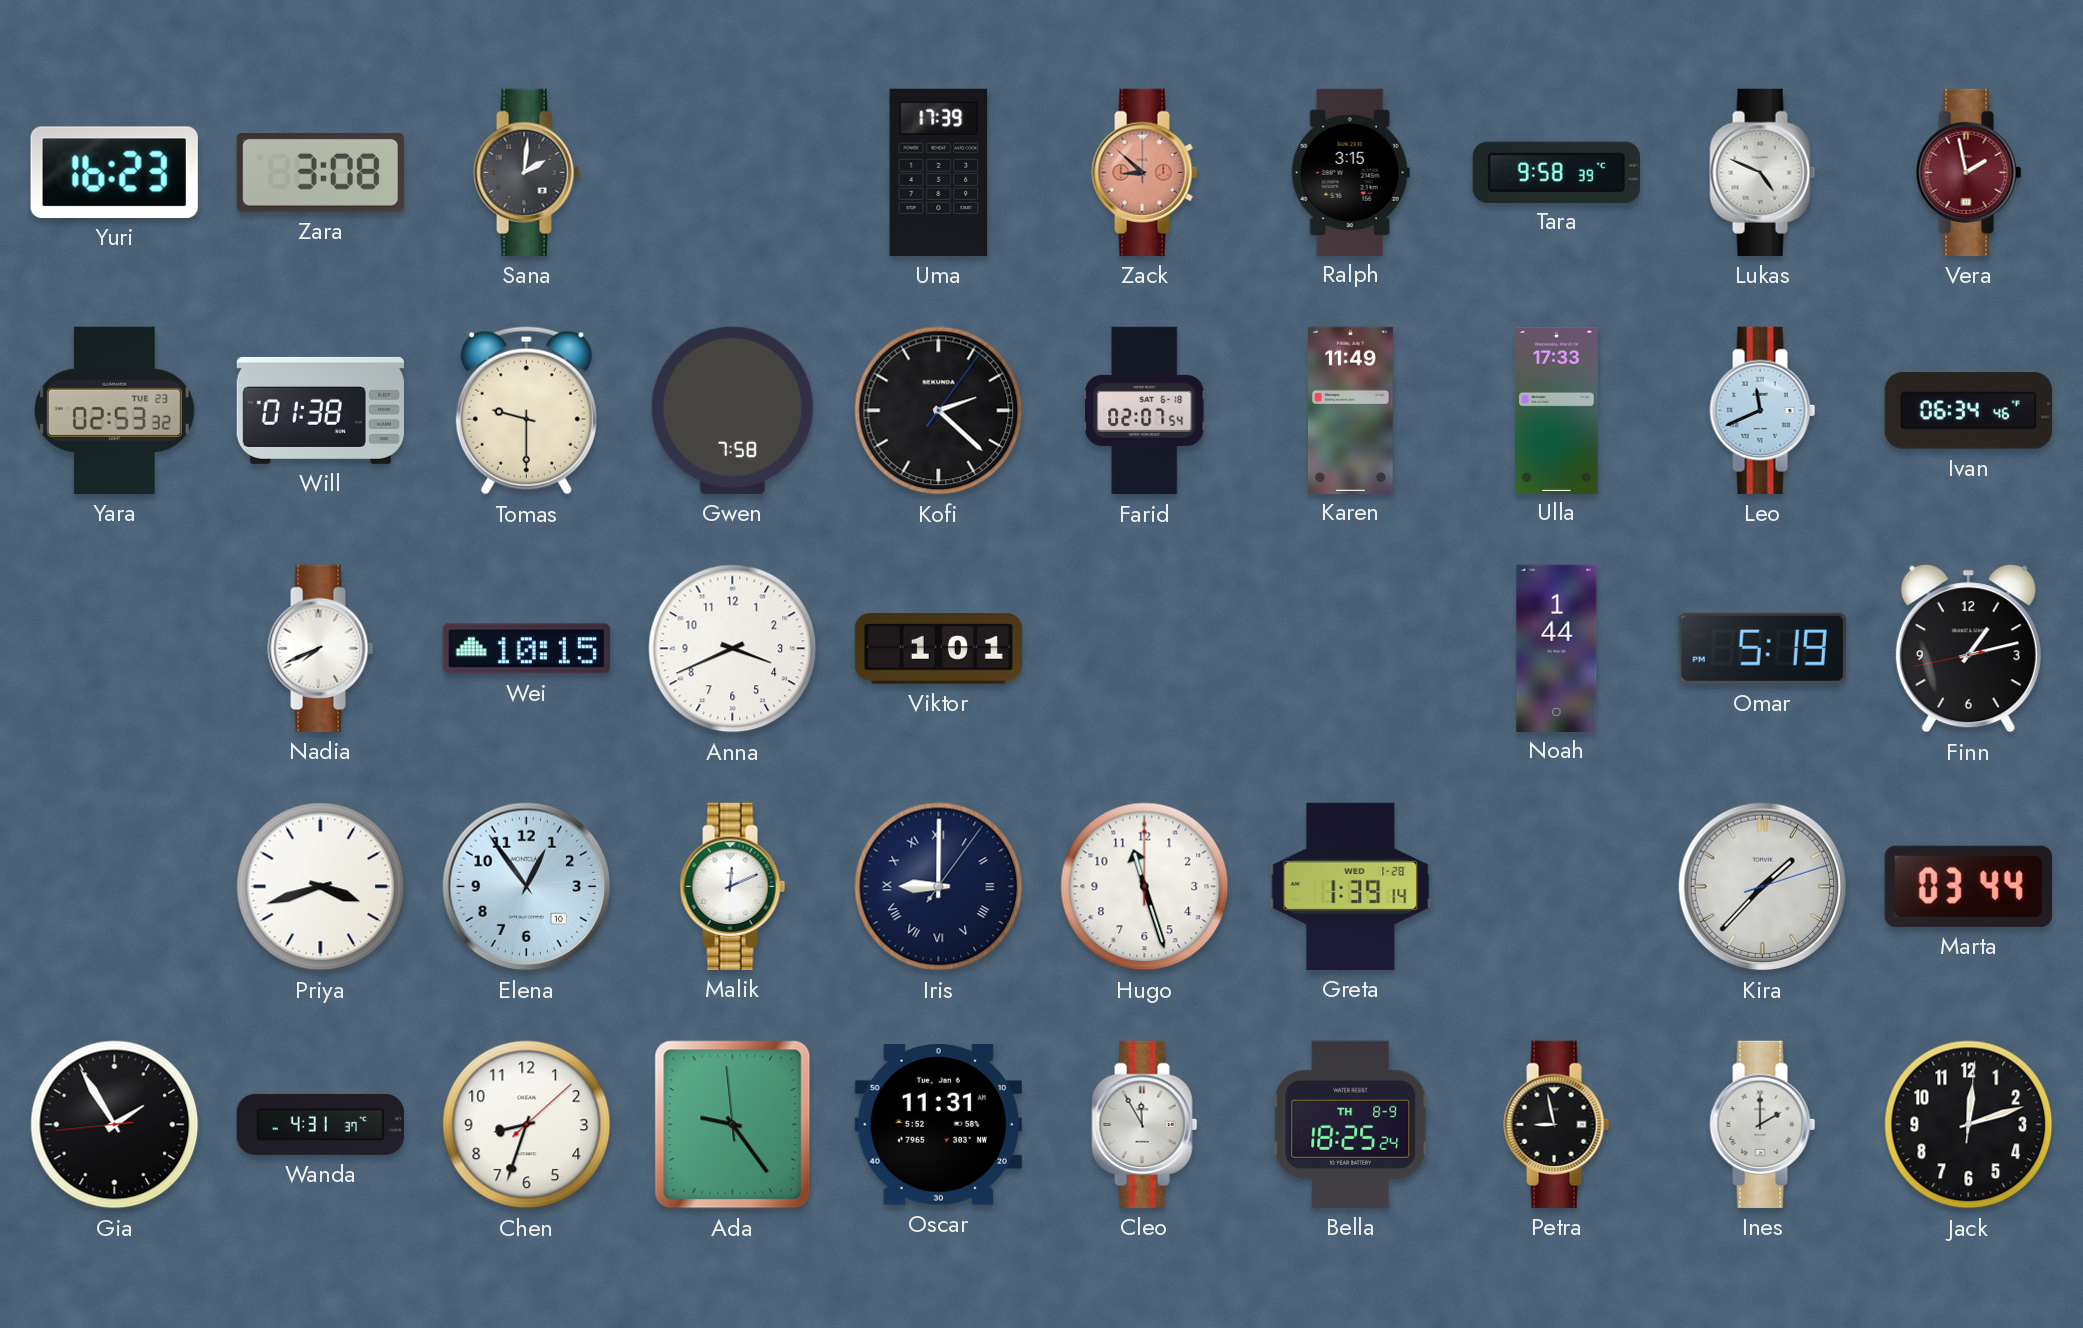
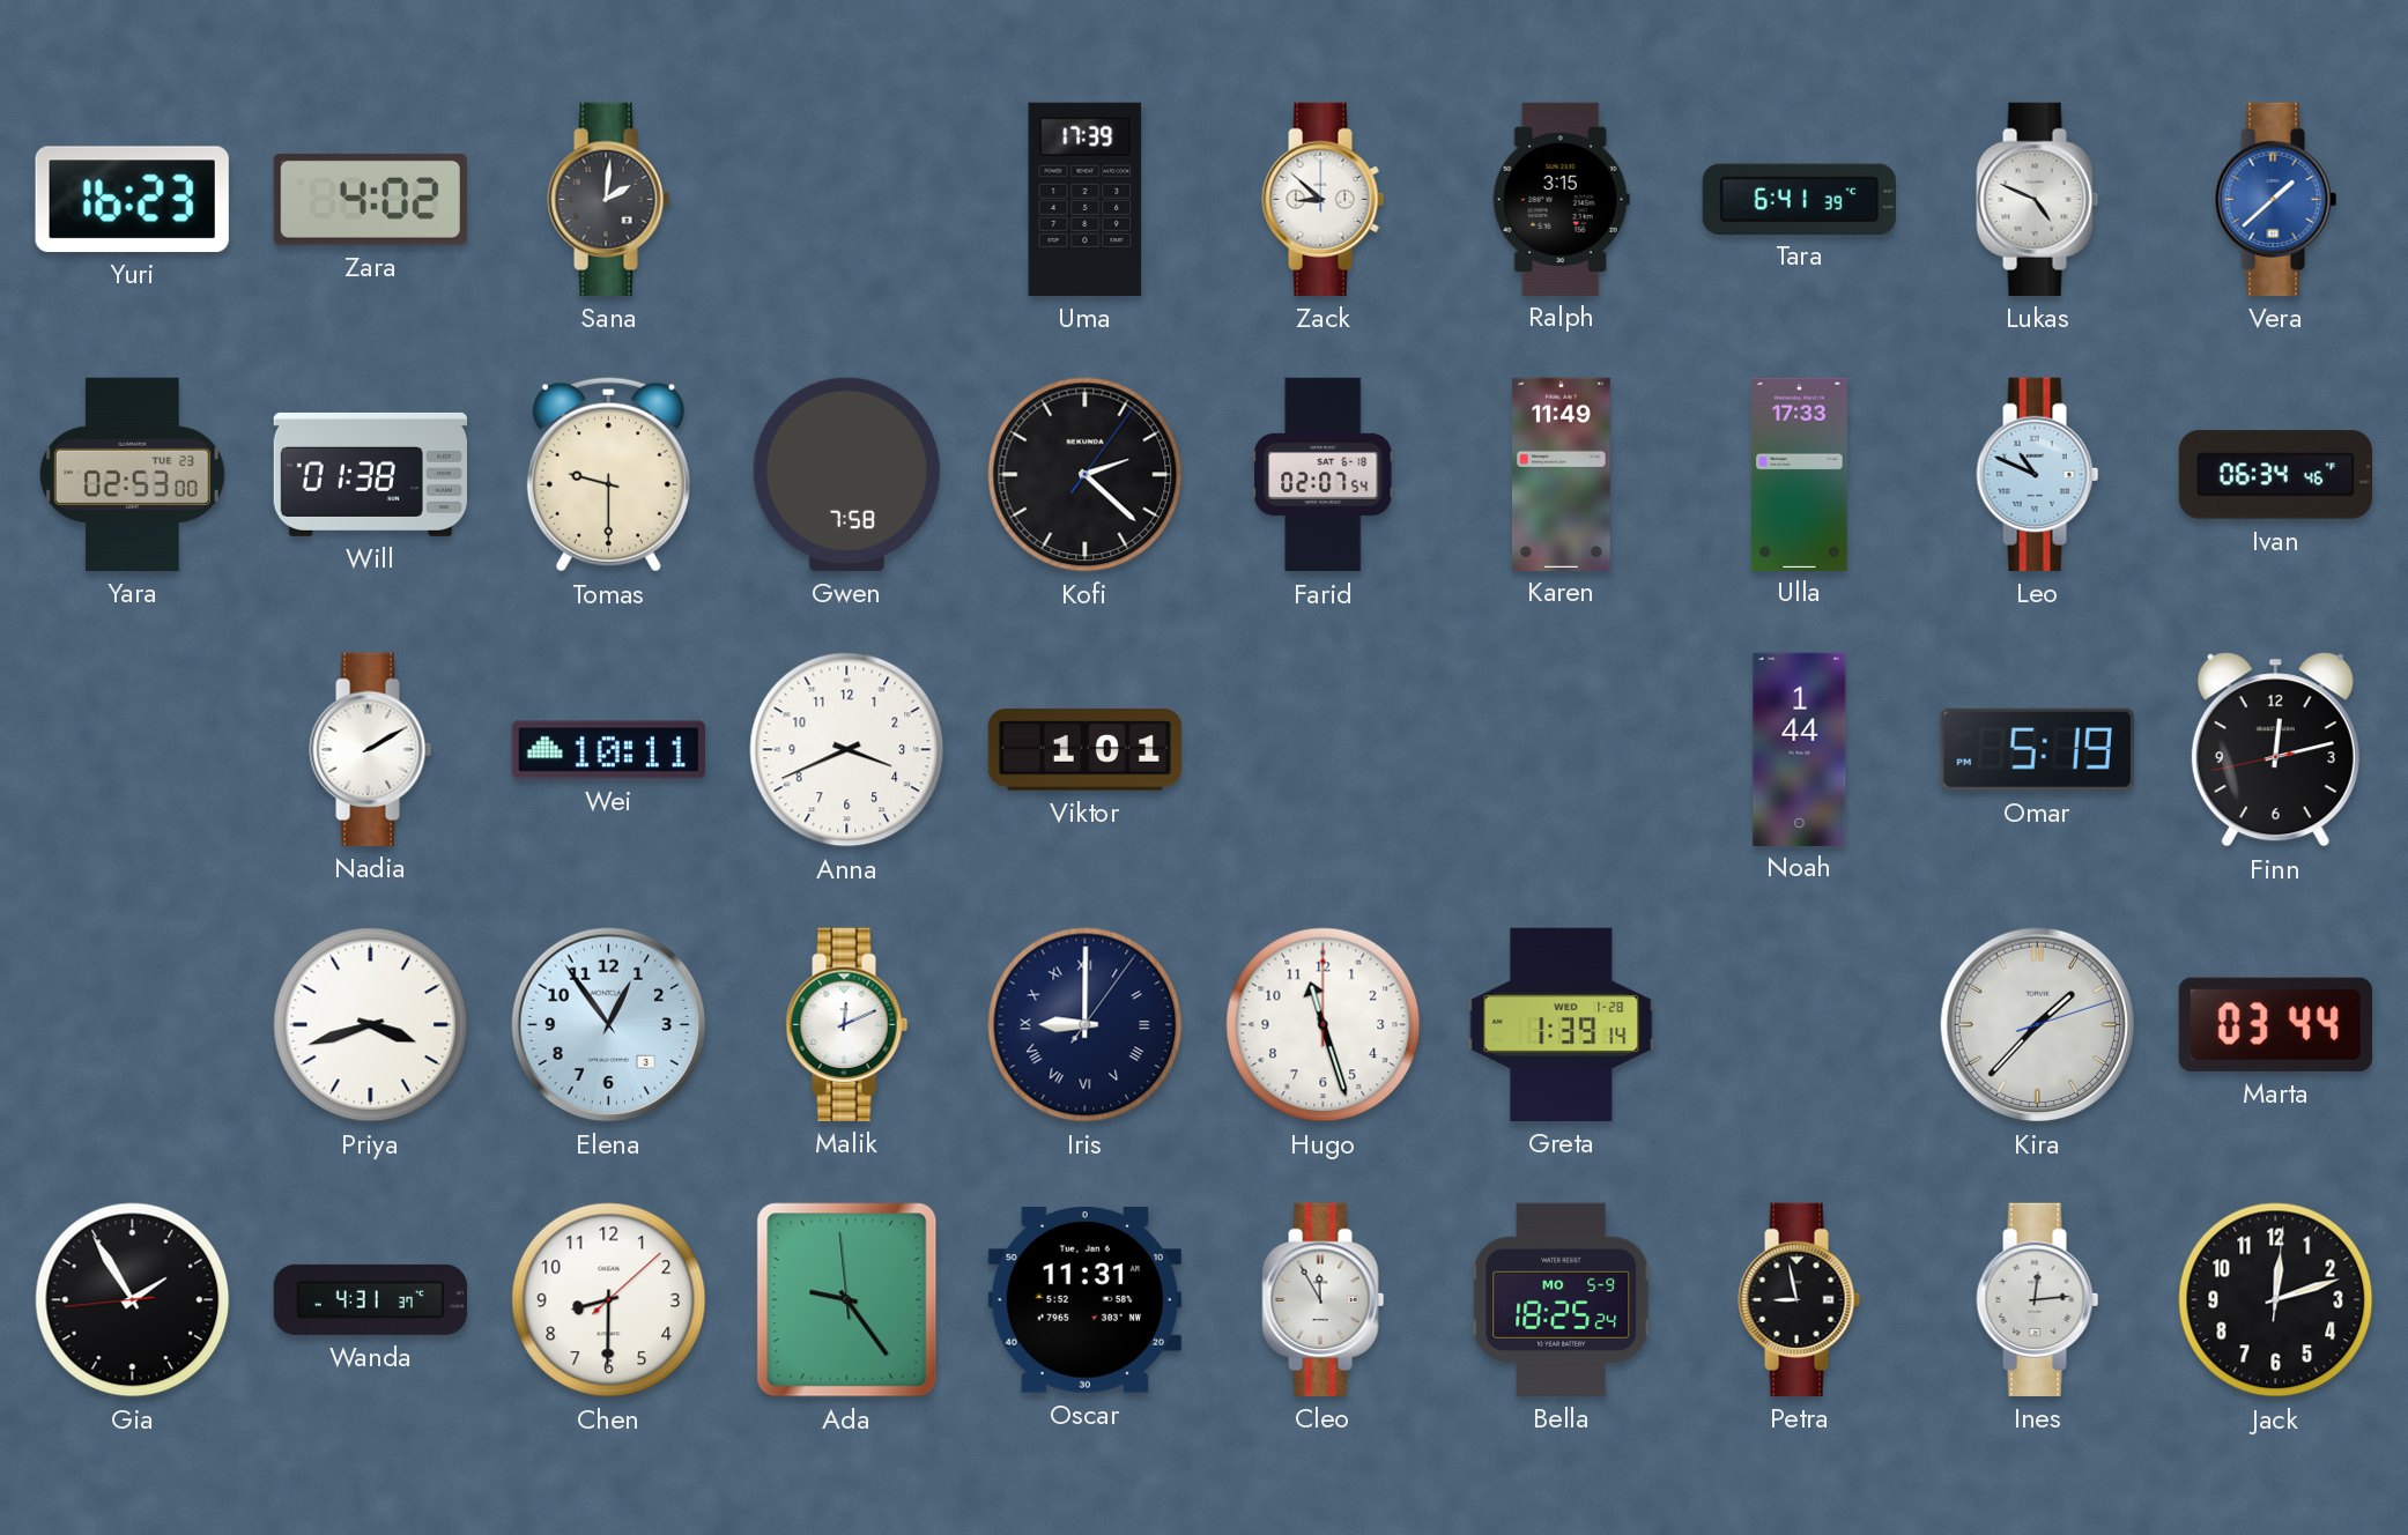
Zara: 3:08 -> 4:02 (370, 199)
Zack dial: salmon -> white (1324, 199)
Tara: 9:58 -> 6:41 (1799, 199)
Vera: 1:58 -> 1:38 (2276, 199)
Vera dial: burgundy -> blue (2276, 199)
Yara: 02:53:32 -> 02:53:00 (132, 474)
Leo: 11:41 -> 10:49 (2038, 474)
Nadia: 7:41 -> 2:10 (371, 749)
Wei: 10:15 -> 10:11 (608, 750)
Finn: 1:12 -> 12:12 (2275, 750)
Elena date: 10 -> 3 (609, 1025)
Chen: 8:33 -> 8:30 (609, 1300)
Bella date: TH 8-9 -> MO 5-9 (1562, 1299)
Ines: 2:00 -> 12:14 (2038, 1299)
